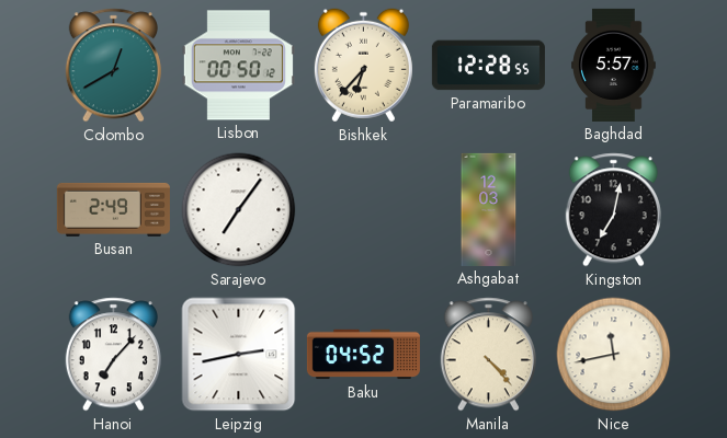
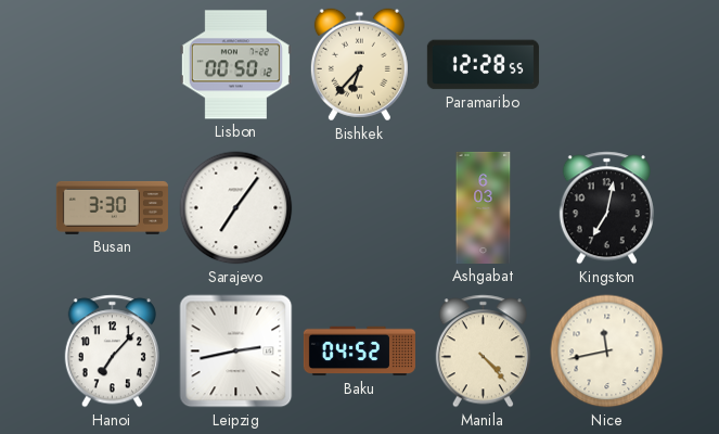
Colombo: 12:40 -> none (113, 66)
Baghdad: 5:57 -> none (614, 65)
Busan: 2:49 -> 3:30 (112, 207)
Ashgabat: 12:03 -> 6:03 (484, 207)
